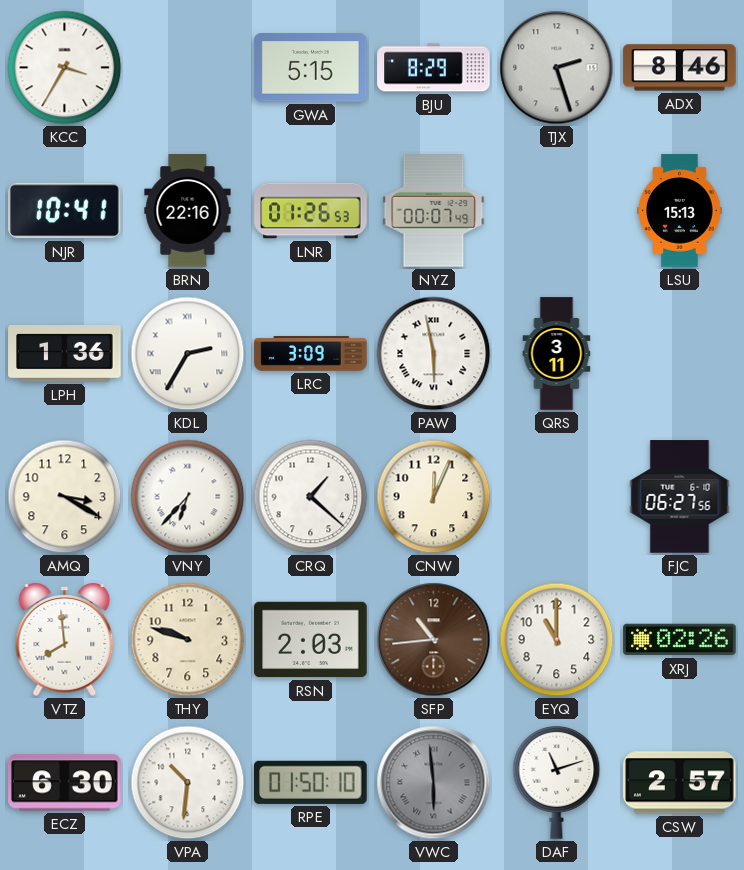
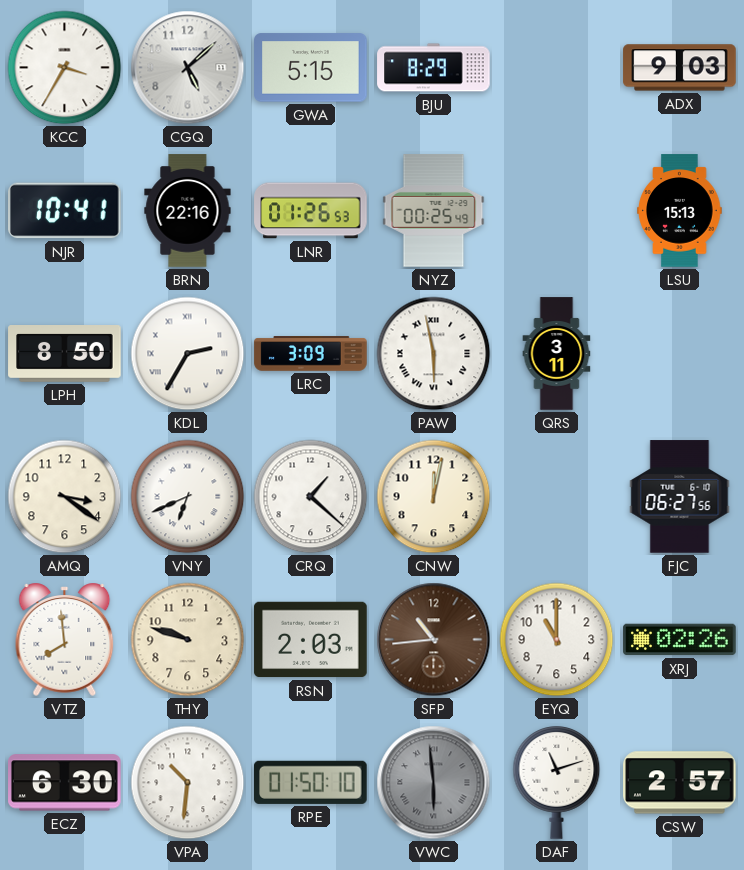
CGQ: none -> 5:08 (188, 68)
TJX: 2:27 -> none (557, 68)
ADX: 8:46 -> 9:03 (680, 68)
NYZ: 00:07 -> 00:25 (434, 211)
LPH: 1:36 -> 8:50 (65, 354)
AMQ: 3:20 -> 3:21 (65, 497)
VNY: 6:37 -> 6:41 (188, 497)
CNW: 12:04 -> 12:02 (434, 497)
